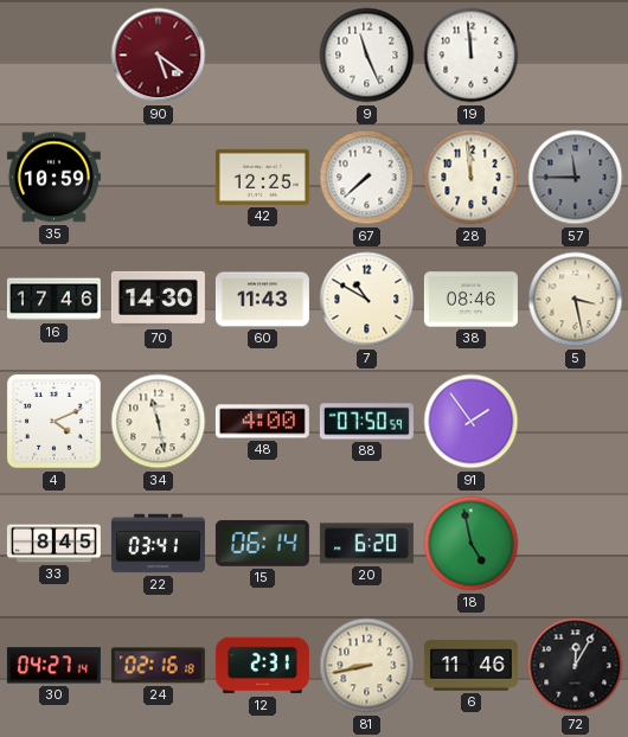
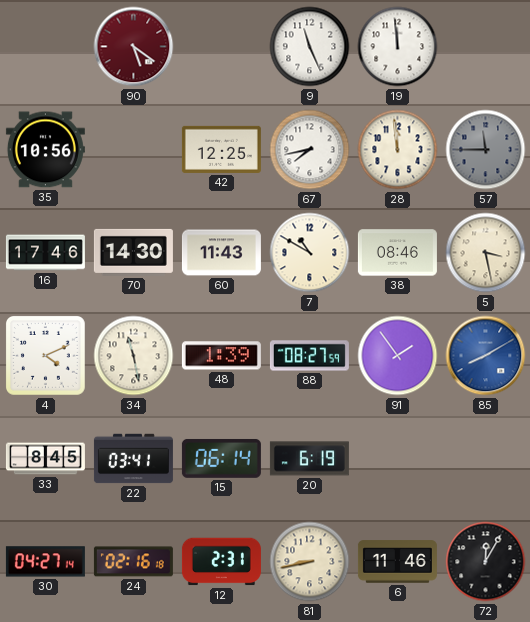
35: 10:59 -> 10:56 (45, 150)
67: 7:38 -> 7:43 (310, 150)
48: 4:00 -> 1:39 (221, 356)
88: 07:50 -> 08:27 (309, 356)
85: none -> 8:10 (486, 356)
20: 6:20 -> 6:19 (309, 459)
18: 4:58 -> none (472, 544)
